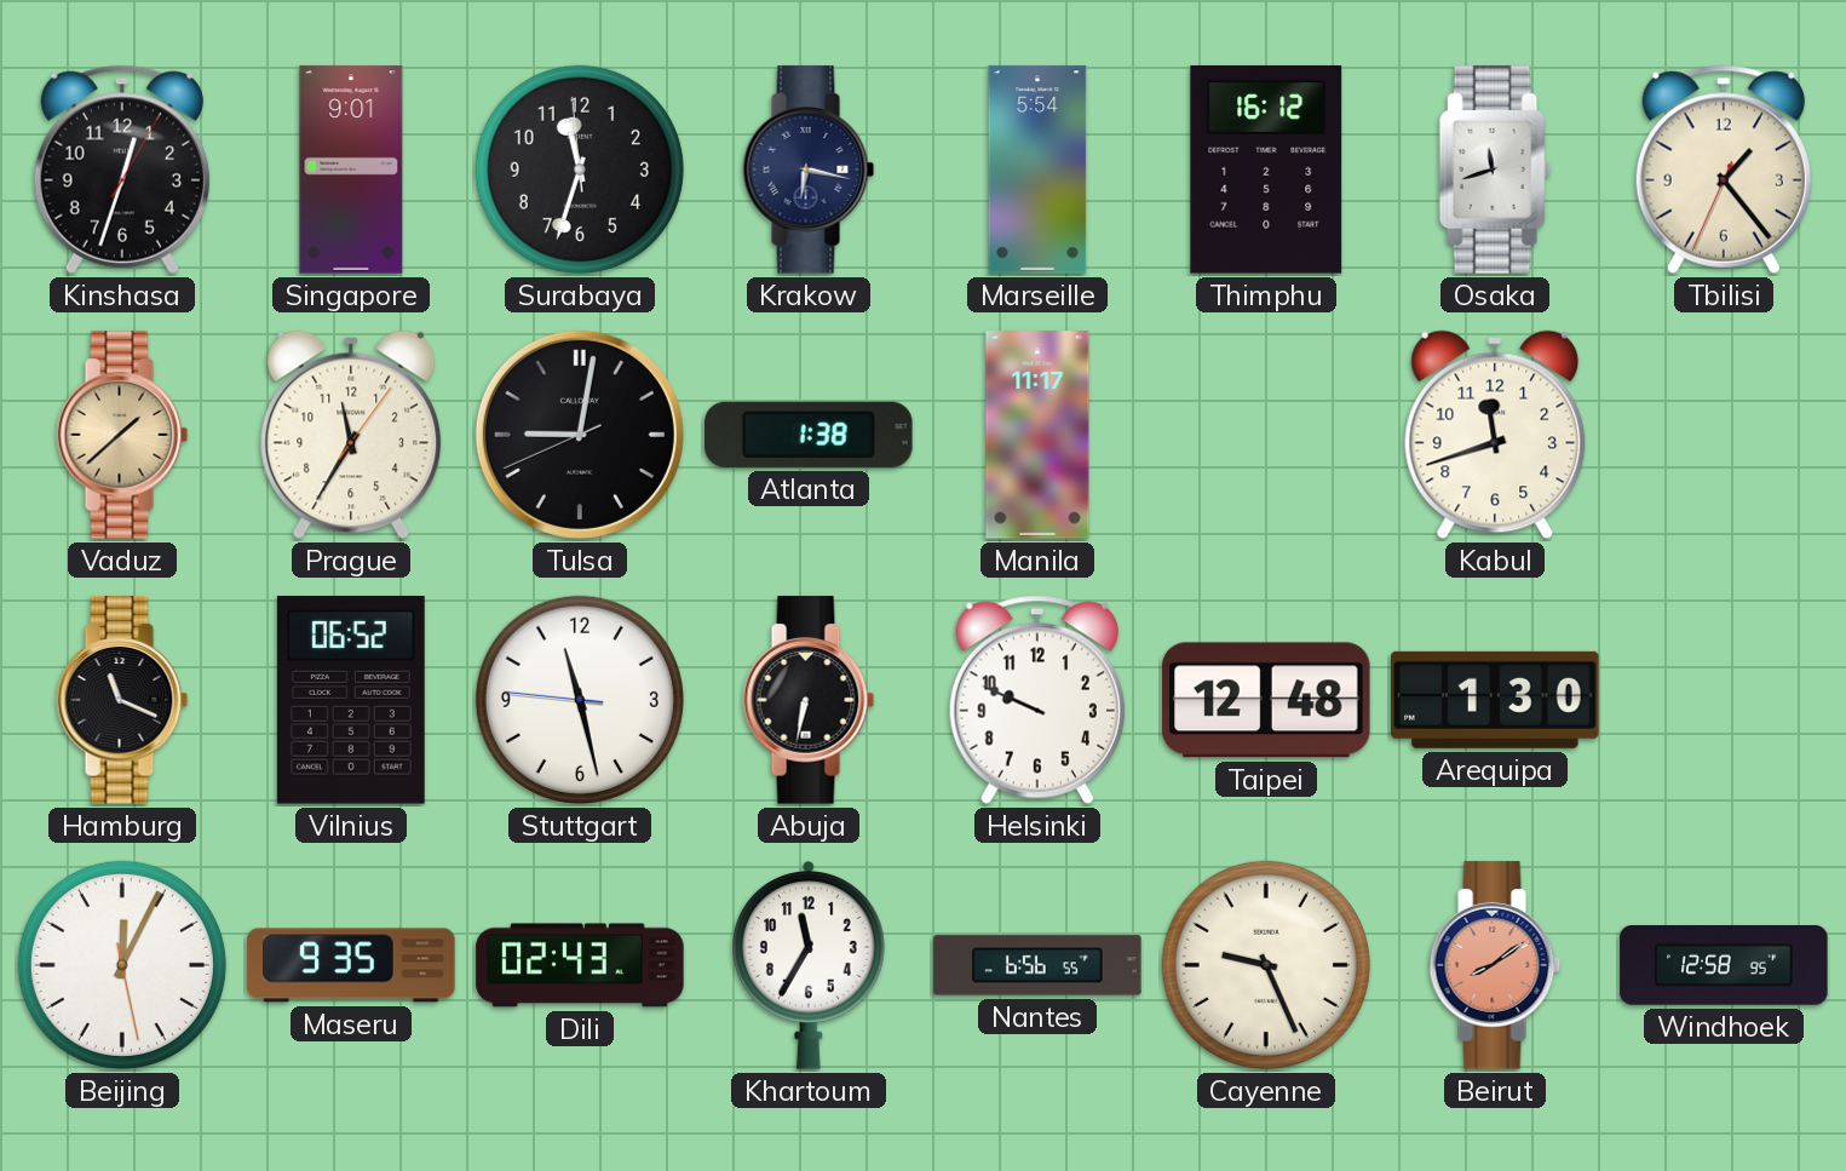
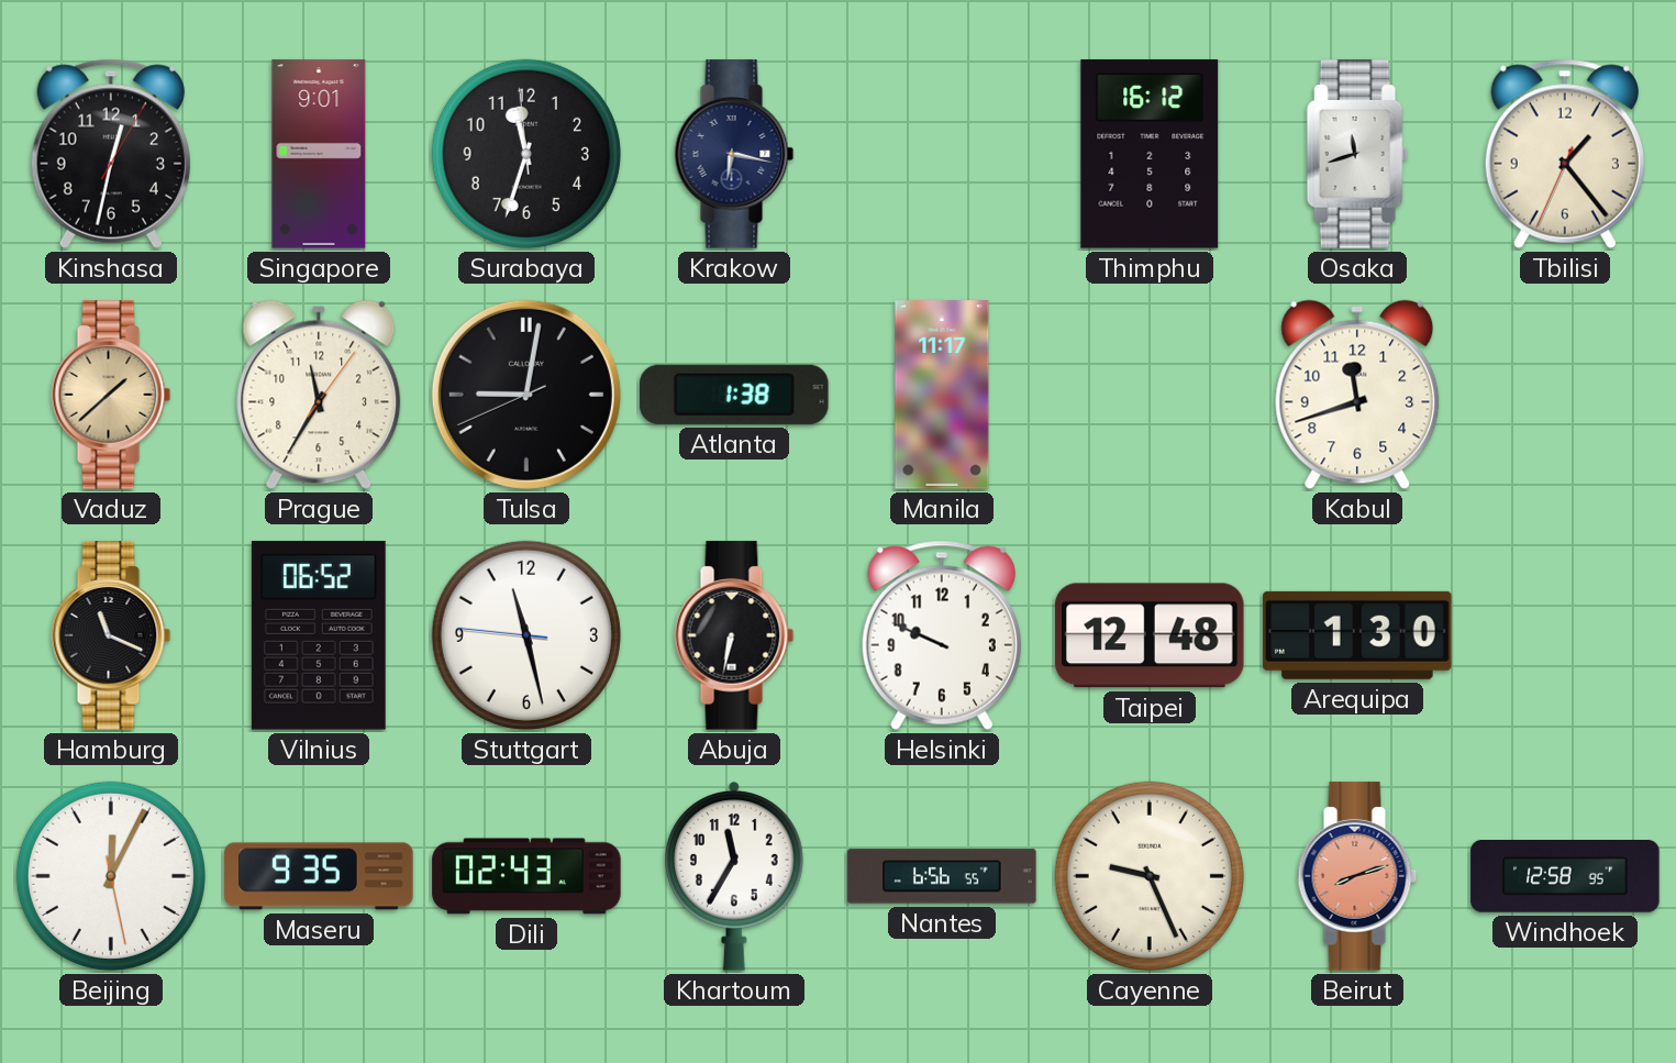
Kinshasa: 12:33 -> 12:32 (111, 154)
Marseille: 5:54 -> none (1037, 170)
Beirut: 8:09 -> 8:12 (1357, 876)
